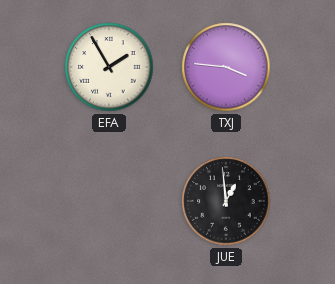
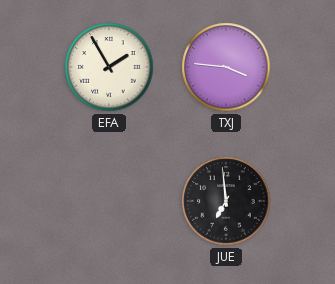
JUE: 12:59 -> 6:59 (226, 201)
